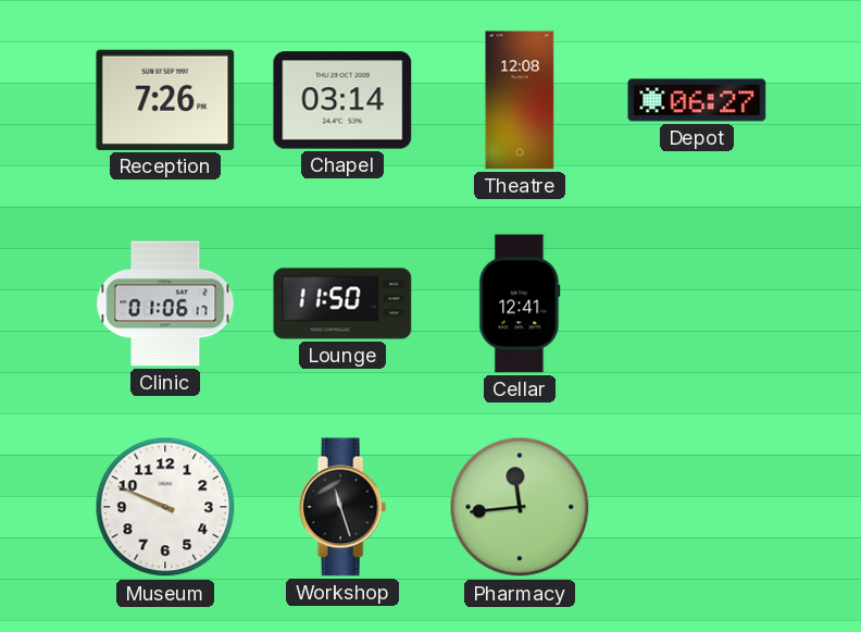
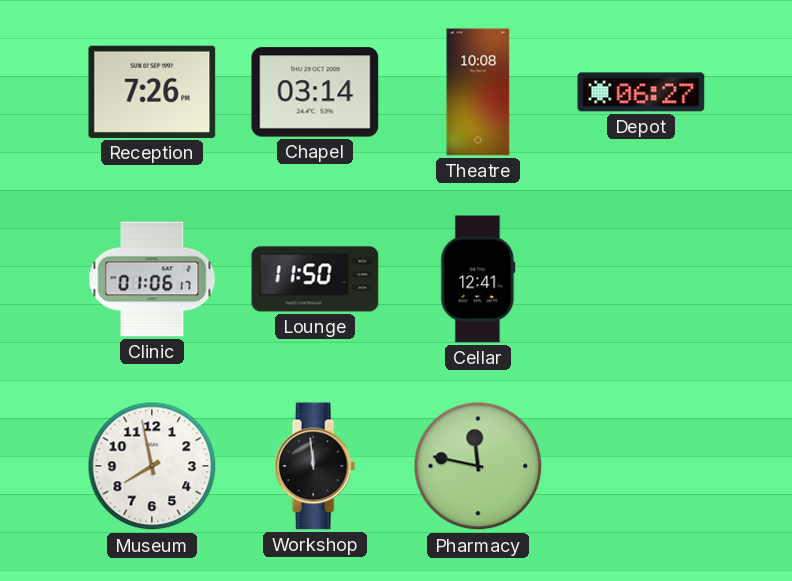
Theatre: 12:08 -> 10:08 (478, 92)
Museum: 9:49 -> 7:58 (152, 466)
Workshop: 11:27 -> 11:59 (315, 466)
Pharmacy: 11:44 -> 11:47 (478, 466)
